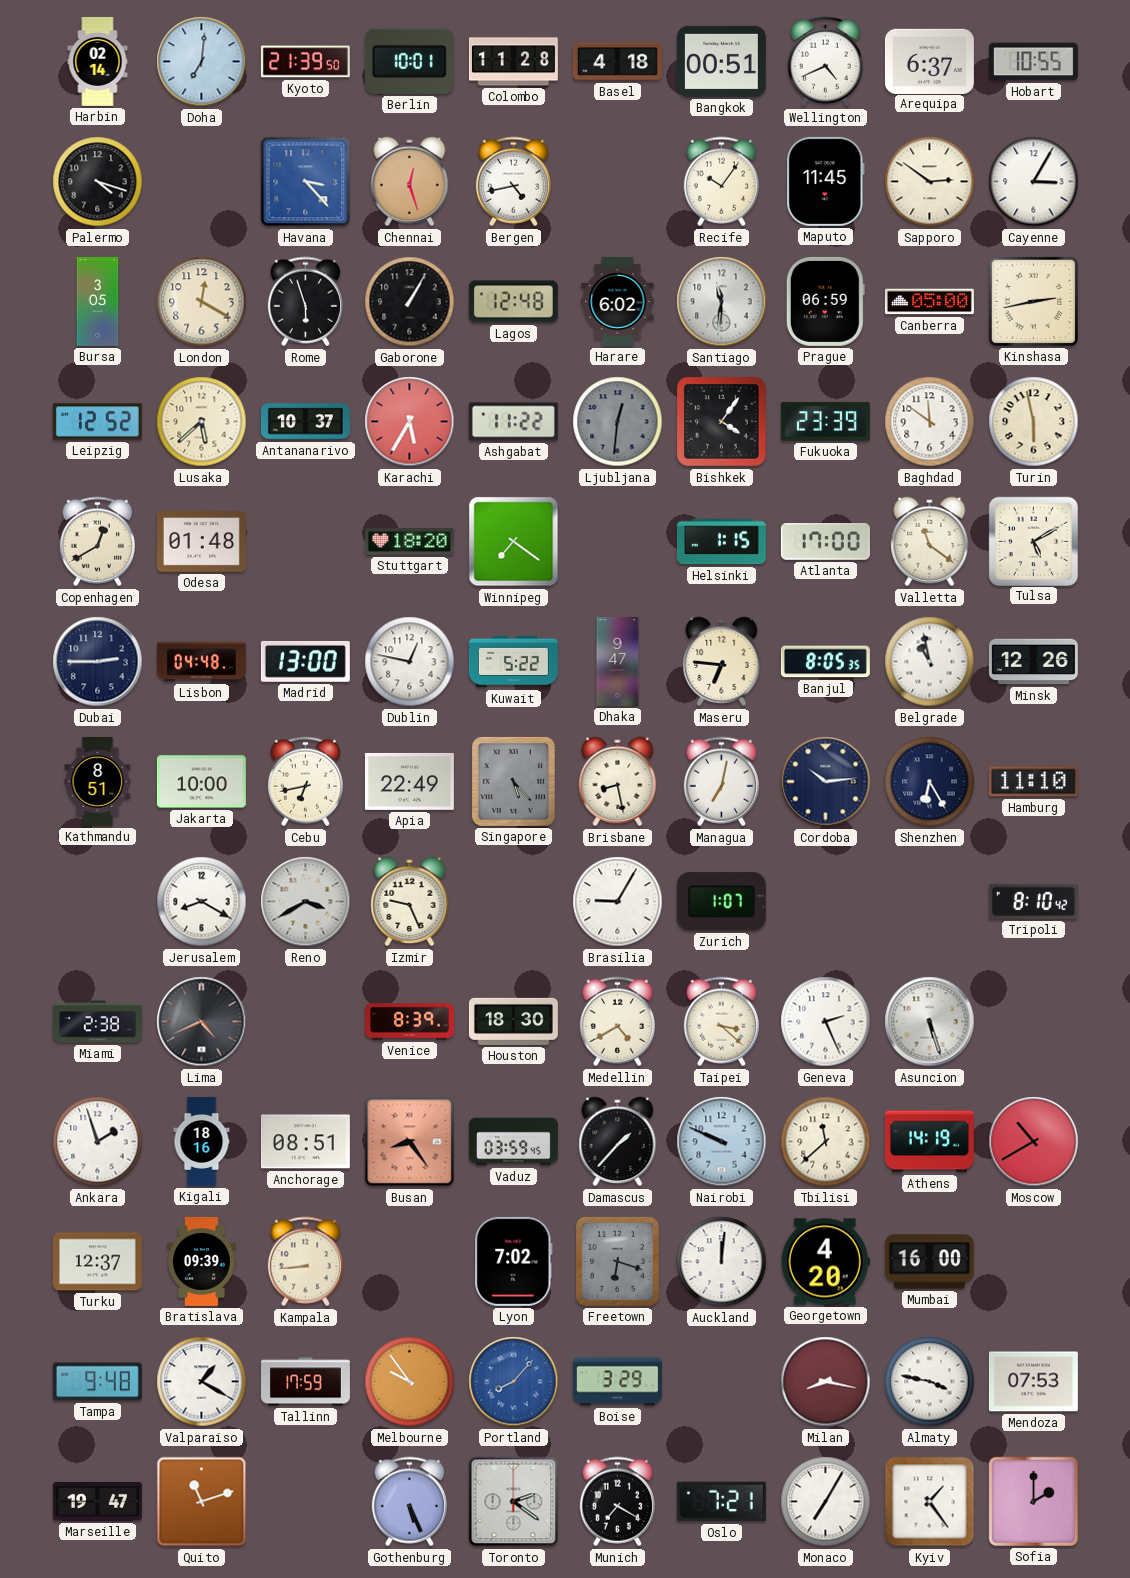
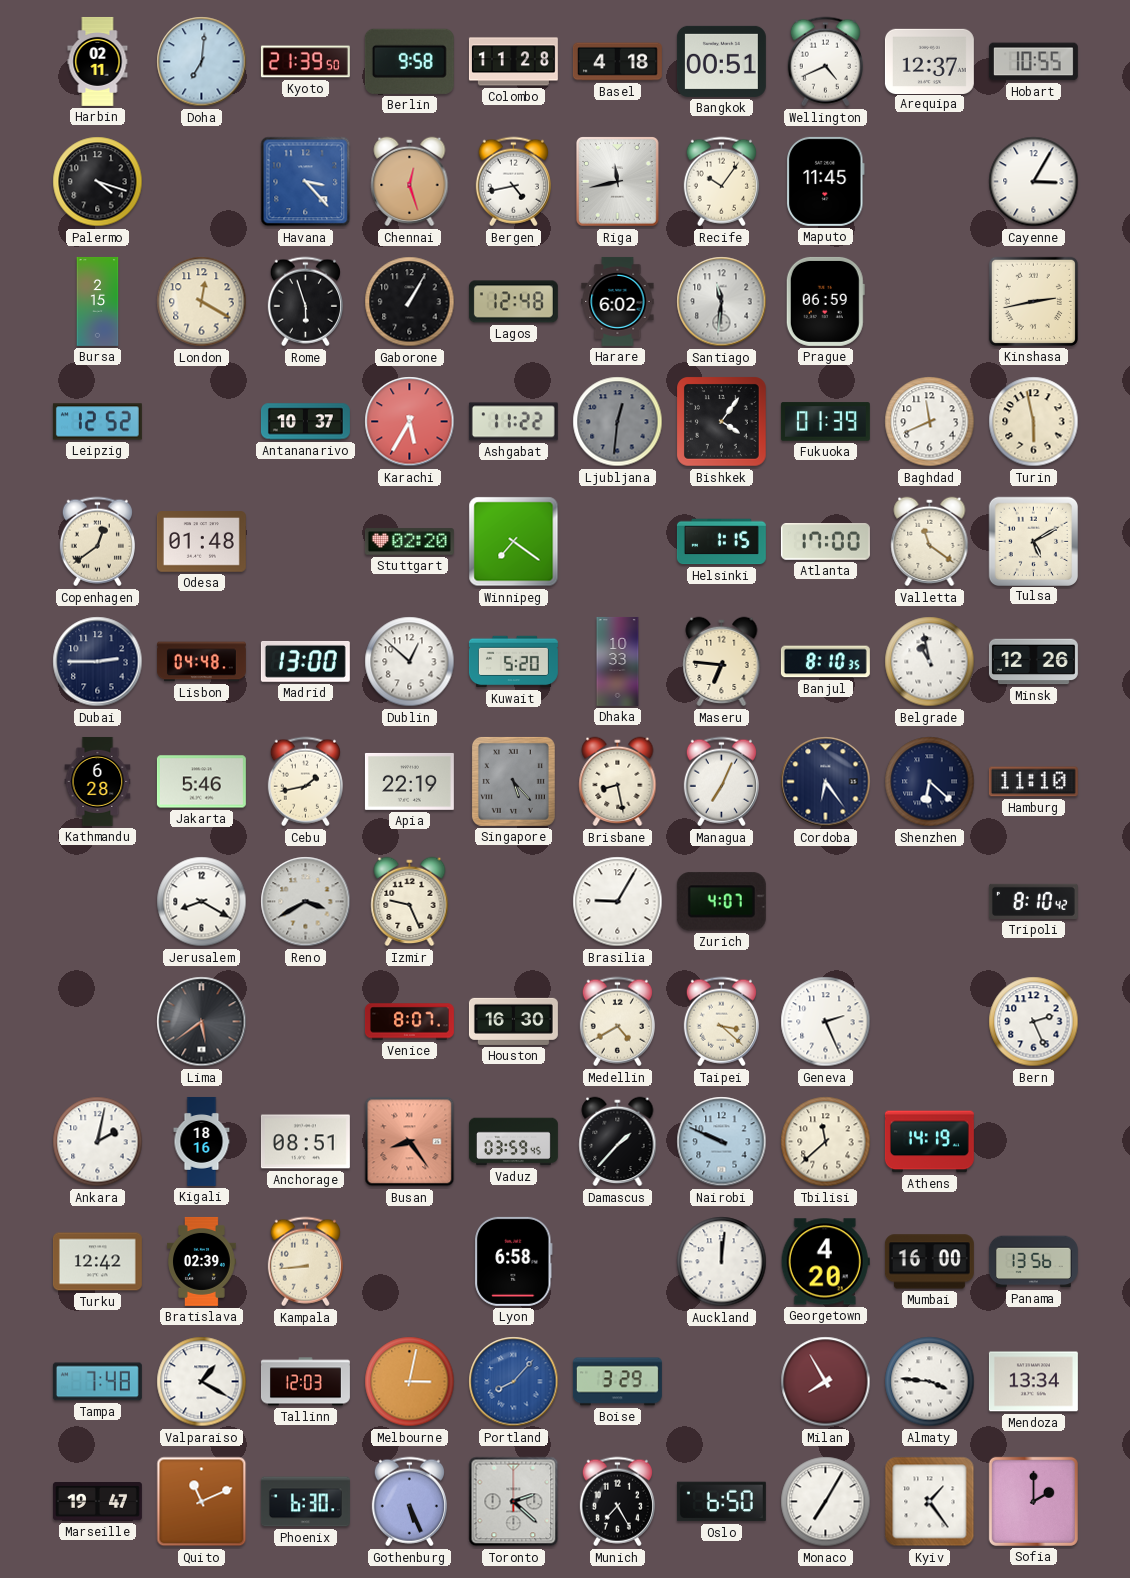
Harbin: 02:14 -> 02:11 (98, 61)
Berlin: 10:01 -> 9:58 (409, 61)
Arequipa: 6:37 -> 12:37 (929, 61)
Riga: none -> 11:43 (618, 182)
Sapporo: 2:51 -> none (930, 182)
Bursa: 3:05 -> 2:15 (98, 301)
Canberra: 05:00 -> none (929, 302)
Lusaka: 5:38 -> none (202, 422)
Fukuoka: 23:39 -> 01:39 (825, 422)
Baghdad: 11:51 -> 11:41 (930, 422)
Copenhagen: 12:40 -> 12:39 (97, 542)
Stuttgart: 18:20 -> 02:20 (409, 542)
Dublin: 12:47 -> 12:52 (410, 662)
Kuwait: 5:22 -> 5:20 (513, 662)
Dhaka: 9:47 -> 10:33 (618, 661)
Banjul: 8:05 -> 8:10 (825, 662)
Kathmandu: 8:51 -> 6:28 (98, 781)
Jakarta: 10:00 -> 5:46 (201, 782)
Cebu: 6:43 -> 1:43 (305, 782)
Apia: 22:49 -> 22:19 (409, 781)
Managua: 7:02 -> 7:04 (721, 782)
Cordoba: 10:14 -> 6:24 (826, 782)
Shenzhen: 6:25 -> 6:22 (930, 782)
Zurich: 1:07 -> 4:07 (721, 902)
Miami: 2:38 -> none (97, 1022)
Lima: 4:41 -> 5:39 (202, 1022)
Venice: 8:39 -> 8:07 (409, 1022)
Houston: 18:30 -> 16:30 (513, 1021)
Asuncion: 5:27 -> none (930, 1022)
Bern: none -> 2:26 (1034, 1022)
Ankara: 1:57 -> 2:02 (98, 1142)
Moscow: 10:40 -> none (1034, 1142)
Turku: 12:37 -> 12:42 (97, 1262)
Bratislava: 09:39 -> 02:39 (202, 1261)
Lyon: 7:02 -> 6:58 (514, 1261)
Freetown: 6:18 -> none (617, 1261)
Panama: none -> 13:56 (1033, 1262)
Tampa: 9:48 -> 7:48 (97, 1382)
Tallinn: 17:59 -> 12:03 (305, 1382)
Melbourne: 9:54 -> 3:02 (410, 1382)
Milan: 8:17 -> 7:55 (826, 1382)
Almaty: 3:47 -> 3:46 (930, 1382)
Mendoza: 07:53 -> 13:34 (1033, 1382)
Quito: 11:12 -> 11:11 (202, 1502)
Phoenix: none -> 6:30 (305, 1502)
Toronto: 2:21 -> 2:22 (514, 1502)
Munich: 7:20 -> 7:25 (617, 1502)
Oslo: 7:21 -> 6:50 (721, 1502)
